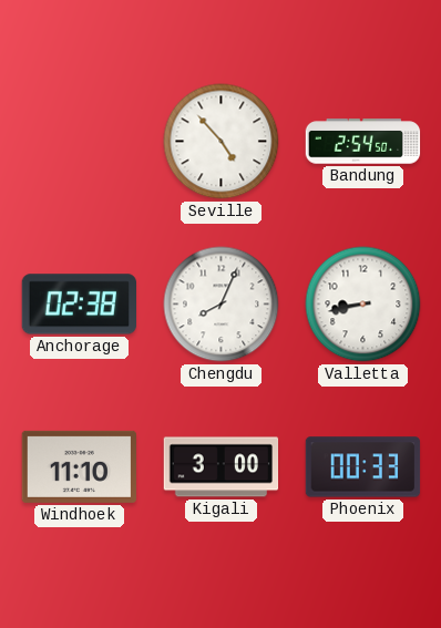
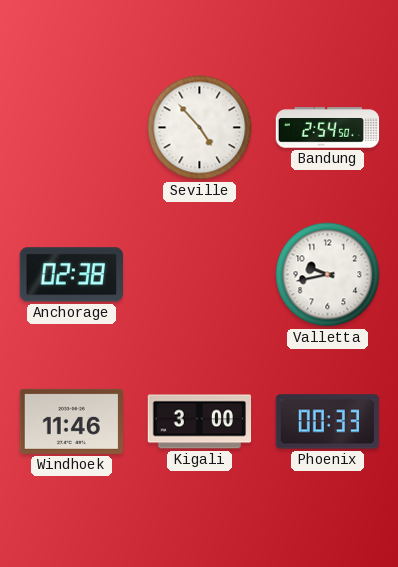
Chengdu: 8:04 -> none (222, 305)
Valletta: 8:43 -> 9:43 (328, 275)
Windhoek: 11:10 -> 11:46 (71, 421)
